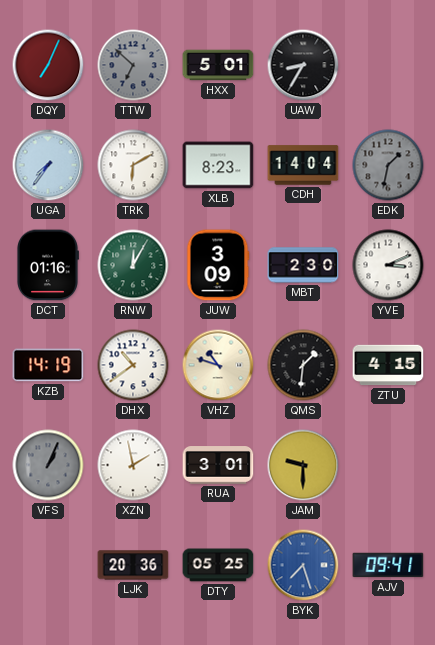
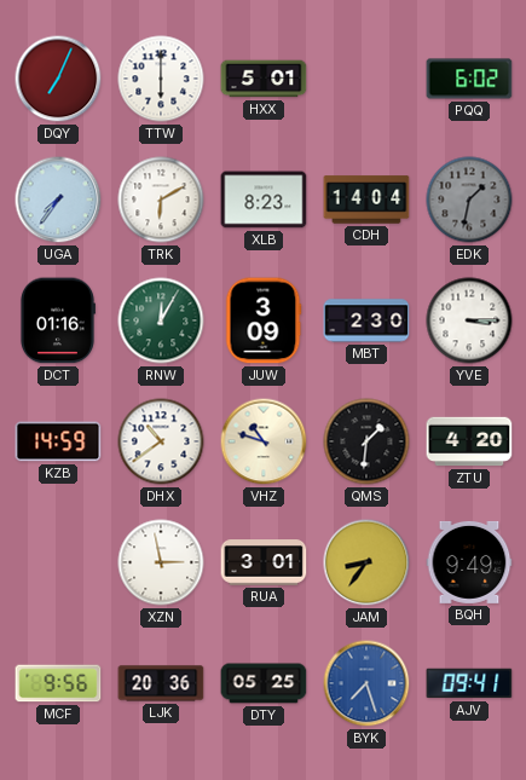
TTW: 6:52 -> 6:00 (161, 79)
TTW dial: grey -> white (161, 79)
UAW: 8:35 -> none (303, 65)
PQQ: none -> 6:02 (469, 79)
YVE: 3:11 -> 3:15 (469, 320)
KZB: 14:19 -> 14:59 (58, 441)
ZTU: 4:15 -> 4:20 (469, 441)
VFS: 1:04 -> none (48, 465)
XZN: 1:58 -> 2:58 (161, 562)
JAM: 9:30 -> 8:36 (366, 562)
BQH: none -> 9:49 (469, 562)
MCF: none -> 9:56 (58, 683)
